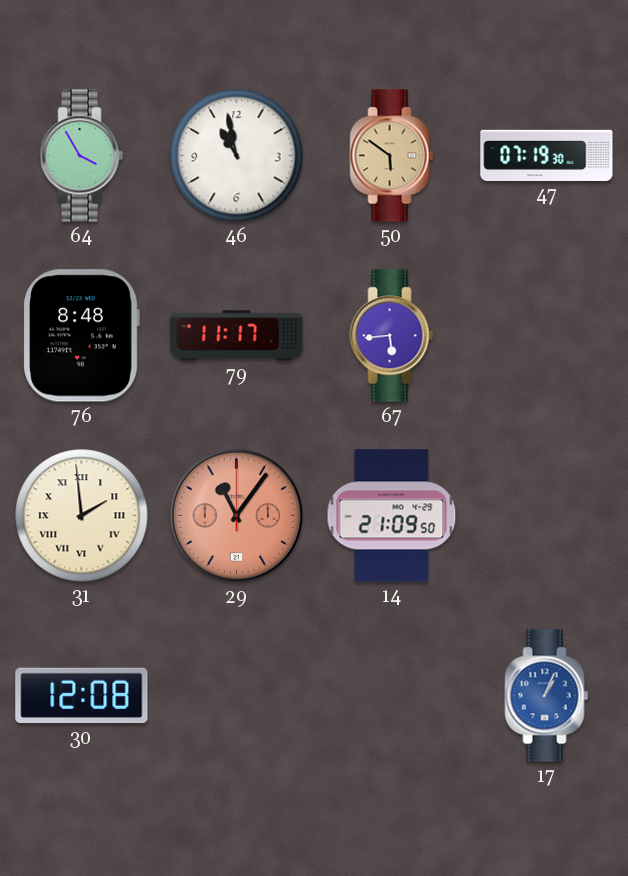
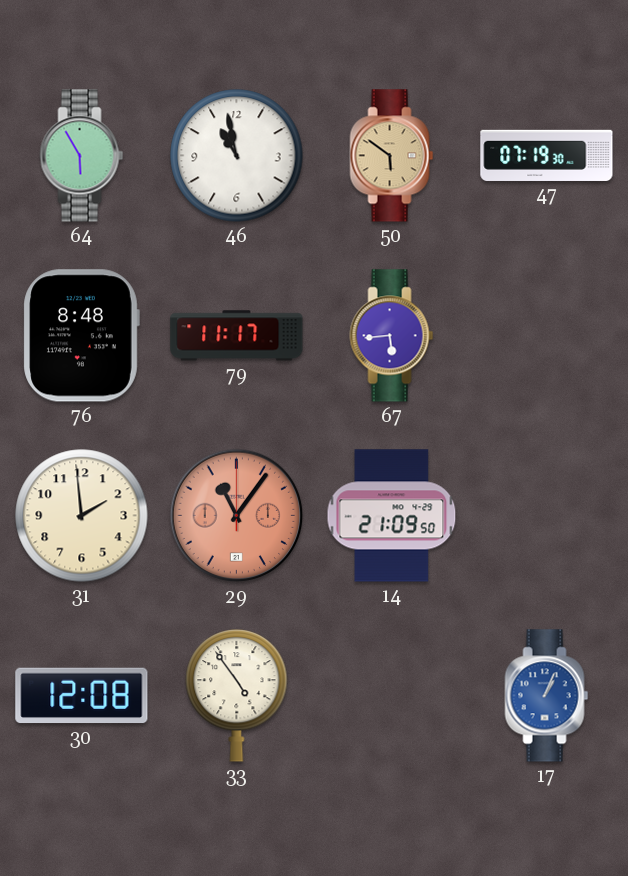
64: 3:55 -> 5:55 (82, 156)
31 numerals: Roman -> Arabic (82, 516)
33: none -> 4:54 (237, 696)
